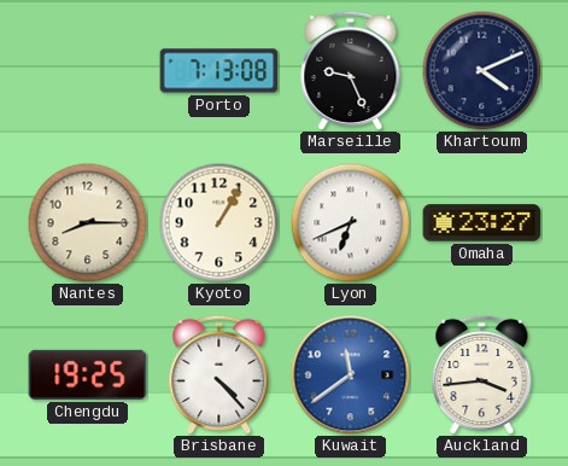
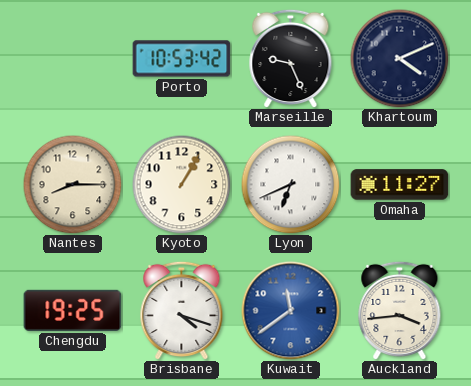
Porto: 7:13 -> 10:53 (182, 59)
Omaha: 23:27 -> 11:27 (400, 185)
Brisbane: 4:23 -> 4:18 (182, 310)
